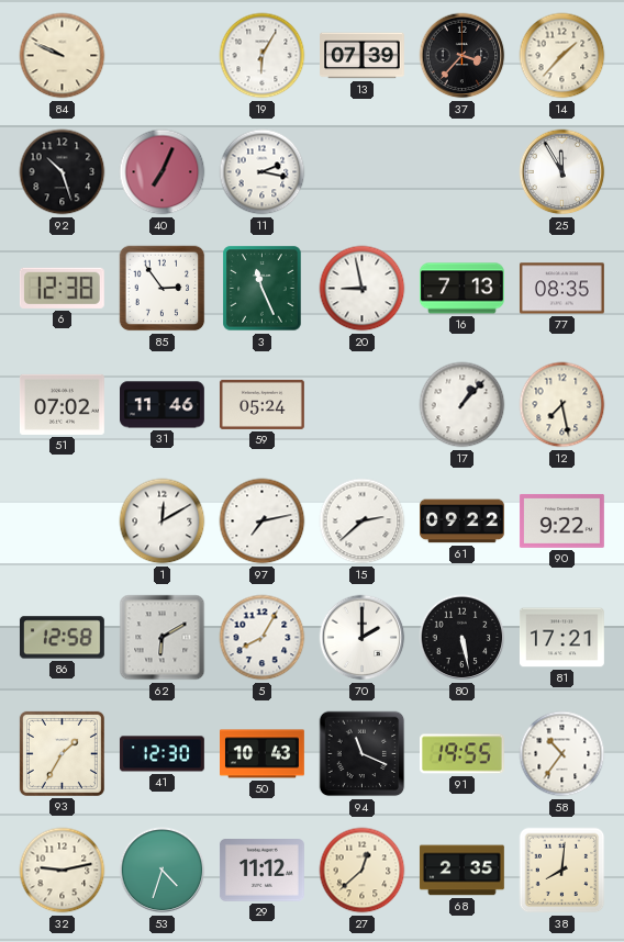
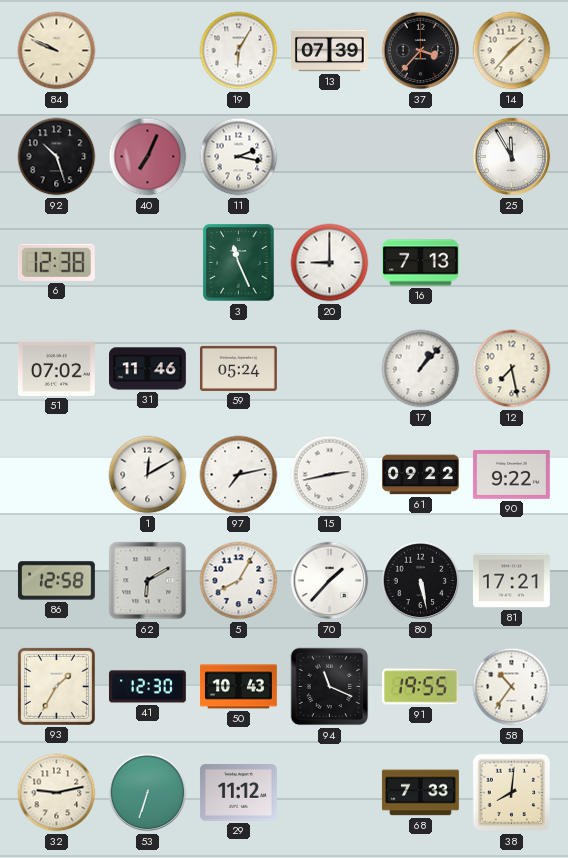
85: 2:54 -> none (163, 289)
20: 8:58 -> 9:00 (330, 263)
77: 08:35 -> none (561, 289)
15: 2:38 -> 2:43 (330, 475)
70: 2:00 -> 1:37 (330, 581)
53: 4:33 -> 6:33 (148, 793)
27: 12:38 -> none (363, 871)
68: 2:35 -> 7:33 (420, 793)
